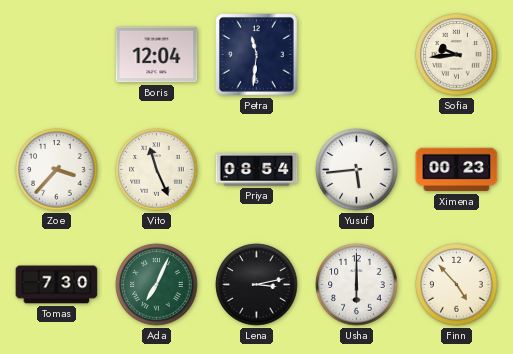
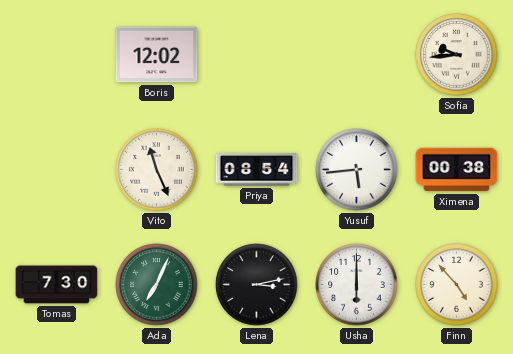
Boris: 12:04 -> 12:02 (157, 55)
Petra: 11:31 -> none (257, 55)
Zoe: 3:37 -> none (57, 170)
Ximena: 00:23 -> 00:38 (457, 170)
